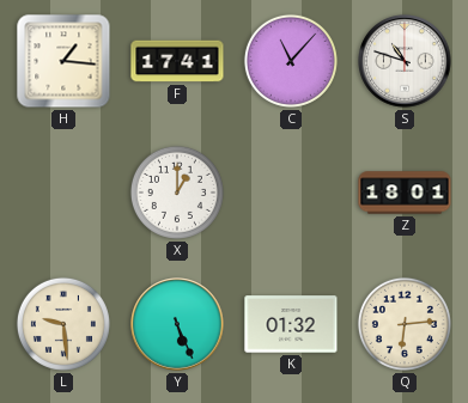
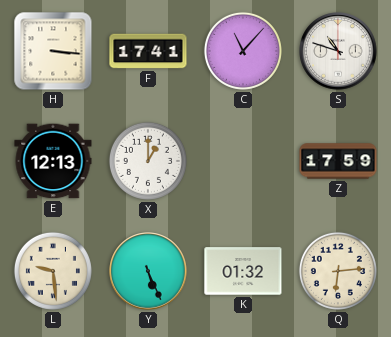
H: 1:16 -> 3:16 (53, 51)
E: none -> 12:13 (53, 161)
Z: 18:01 -> 17:59 (338, 161)
